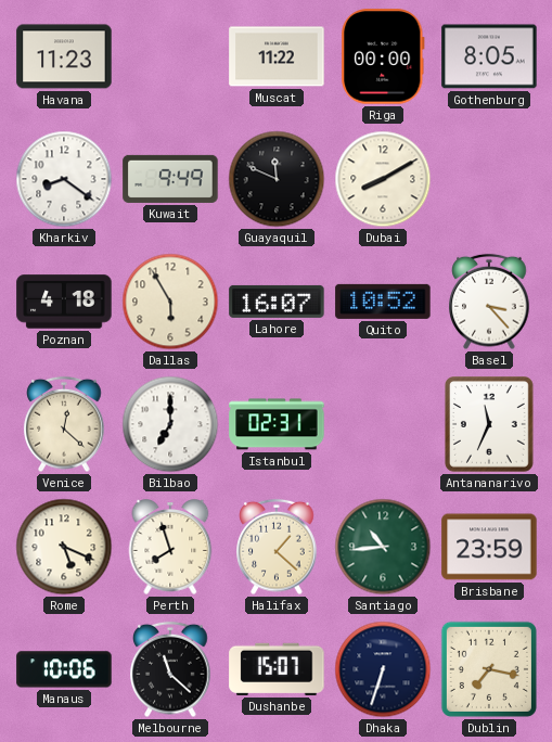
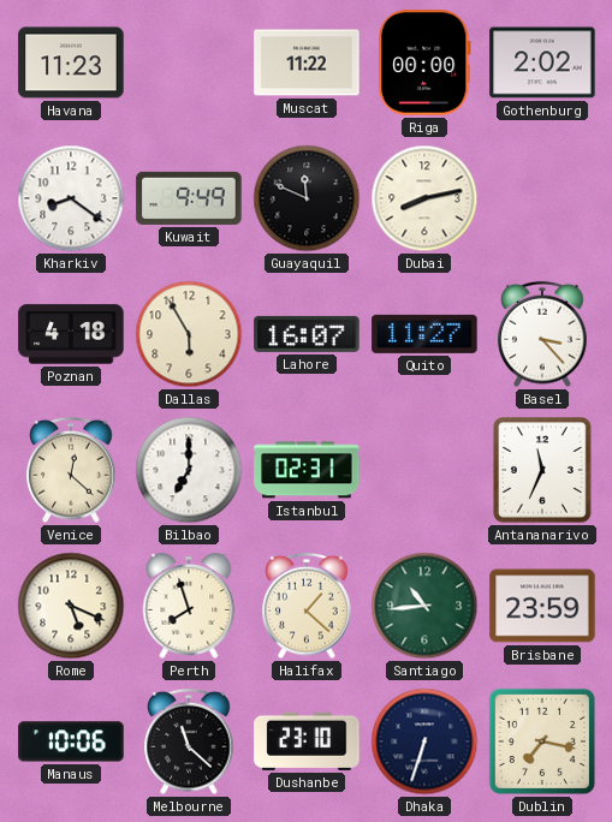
Gothenburg: 8:05 -> 2:02 (542, 62)
Dubai: 8:10 -> 8:13 (424, 198)
Quito: 10:52 -> 11:27 (424, 334)
Dushanbe: 15:07 -> 23:10 (307, 741)
